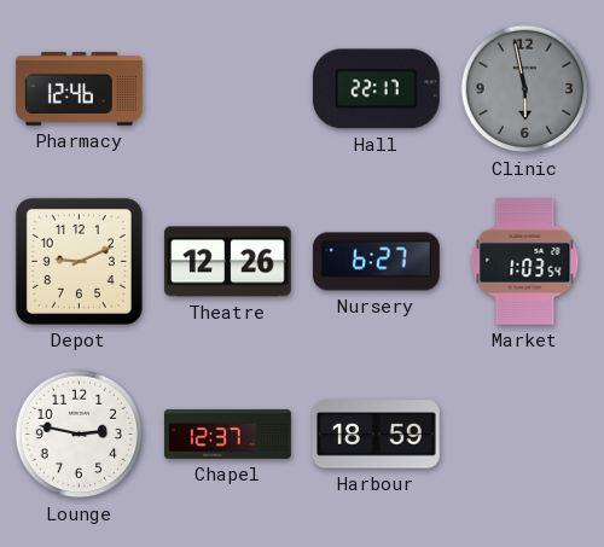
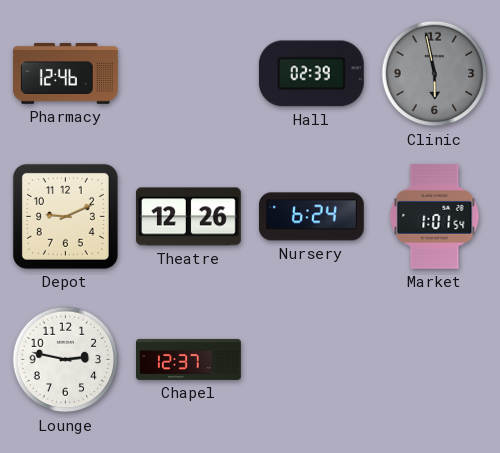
Hall: 22:17 -> 02:39 (311, 74)
Nursery: 6:27 -> 6:24 (311, 217)
Market: 1:03 -> 1:01 (435, 216)
Harbour: 18:59 -> none (376, 435)
